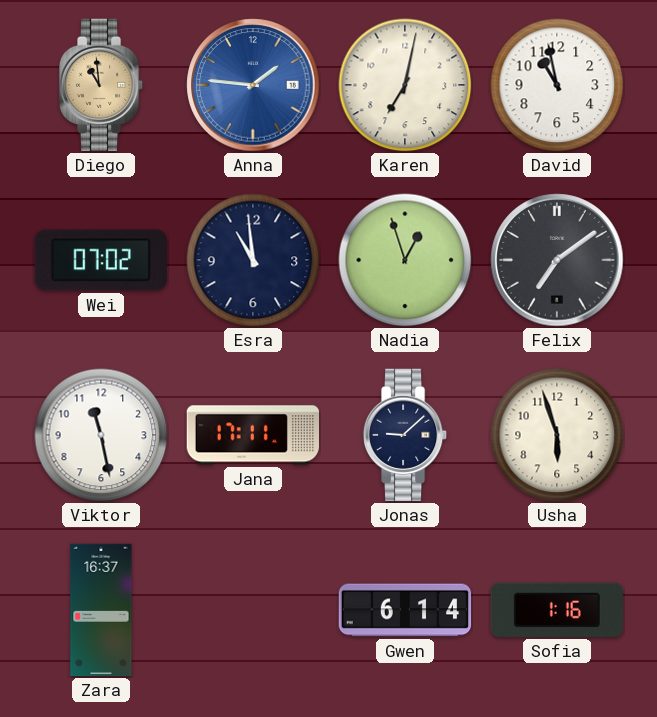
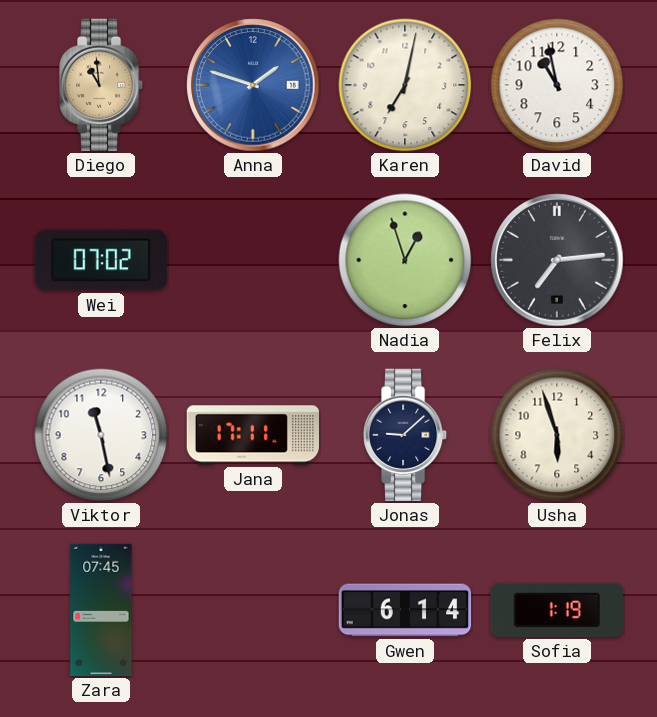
Anna: 1:46 -> 1:48 (253, 85)
Esra: 10:59 -> none (253, 260)
Felix: 7:09 -> 7:14 (557, 260)
Zara: 16:37 -> 07:45 (101, 610)
Sofia: 1:16 -> 1:19 (556, 610)
